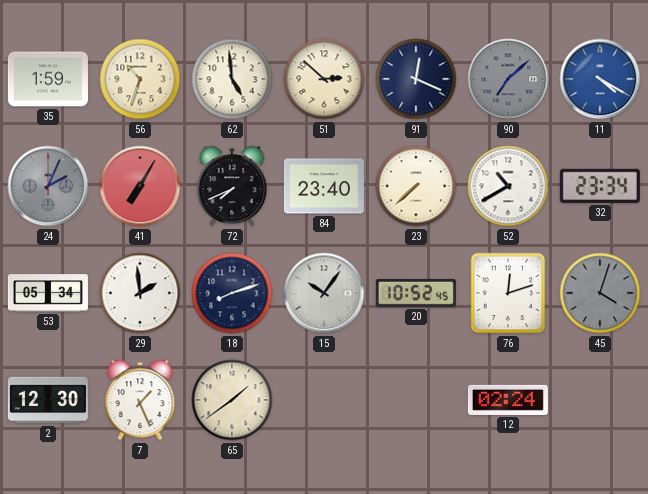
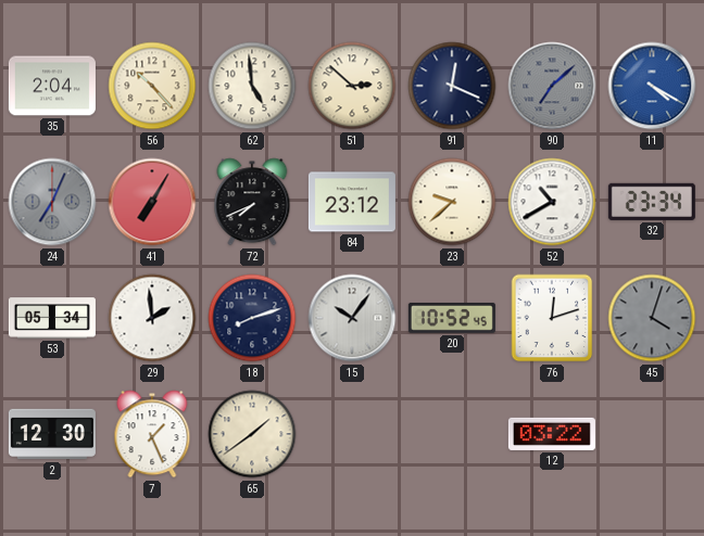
35: 1:59 -> 2:04 (52, 86)
56: 10:33 -> 10:23 (152, 86)
24: 2:04 -> 7:04 (52, 202)
84: 23:40 -> 23:12 (352, 202)
23: 7:38 -> 9:38 (452, 202)
12: 02:24 -> 03:22 (552, 434)
